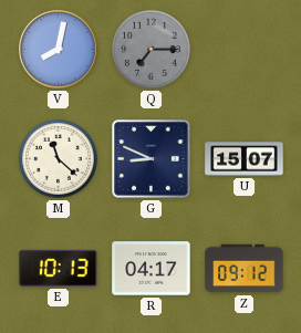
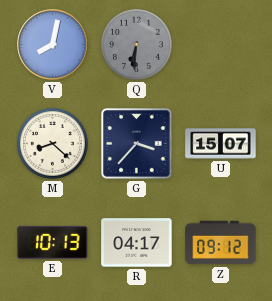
Q: 7:15 -> 6:31 (136, 44)
M: 11:22 -> 8:22 (52, 143)
G: 8:49 -> 3:37 (137, 144)
